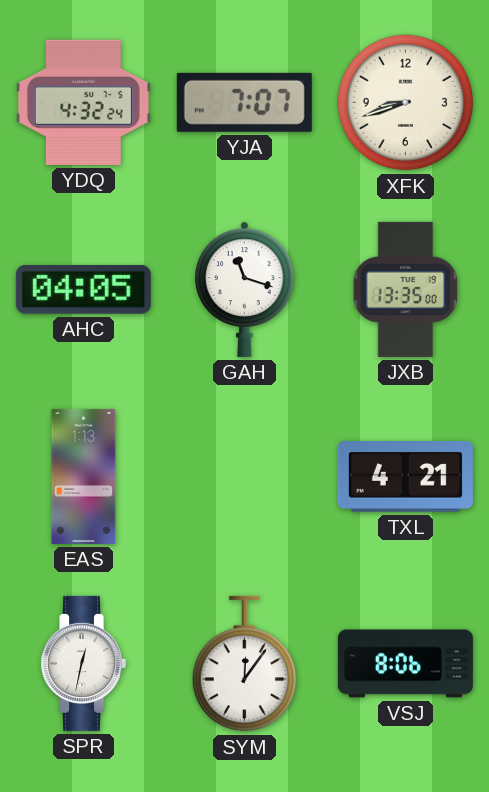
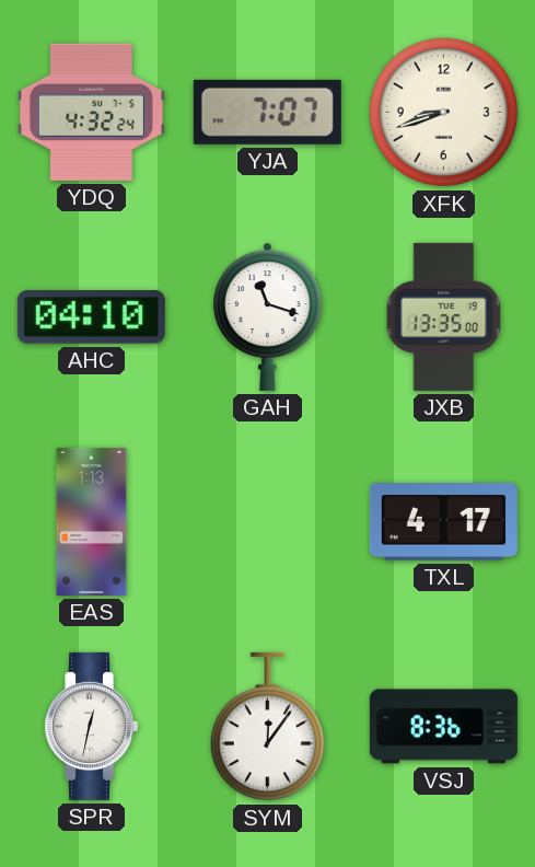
AHC: 04:05 -> 04:10 (91, 317)
TXL: 4:21 -> 4:17 (443, 522)
VSJ: 8:06 -> 8:36 (443, 727)
